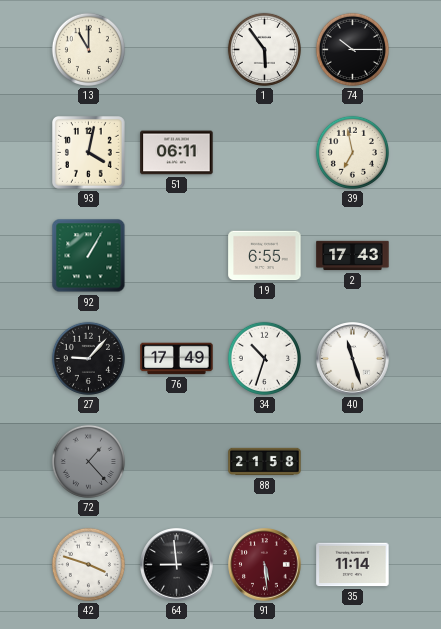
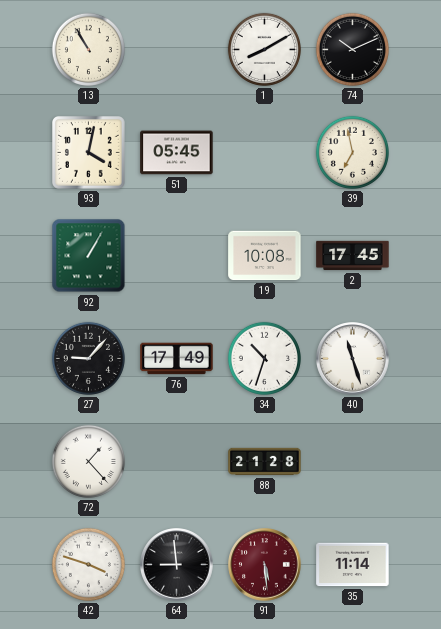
13: 11:00 -> 10:55 (88, 49)
1: 5:54 -> 8:10 (264, 49)
74: 10:15 -> 10:11 (352, 49)
51: 06:11 -> 05:45 (177, 153)
19: 6:55 -> 10:08 (265, 256)
2: 17:43 -> 17:45 (353, 256)
72 dial: grey -> white (88, 461)
88: 21:58 -> 21:28 (265, 462)
